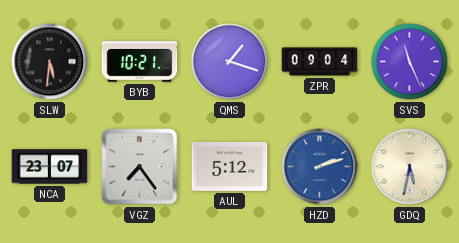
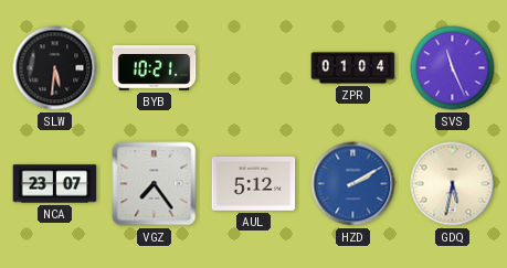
QMS: 1:18 -> none (230, 62)
ZPR: 09:04 -> 01:04 (353, 68)
HZD: 2:12 -> 2:10 (353, 184)
